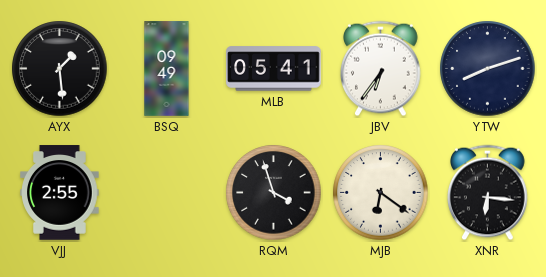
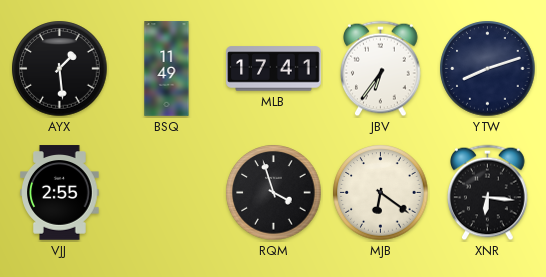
BSQ: 09:49 -> 11:49 (167, 69)
MLB: 05:41 -> 17:41 (274, 69)
